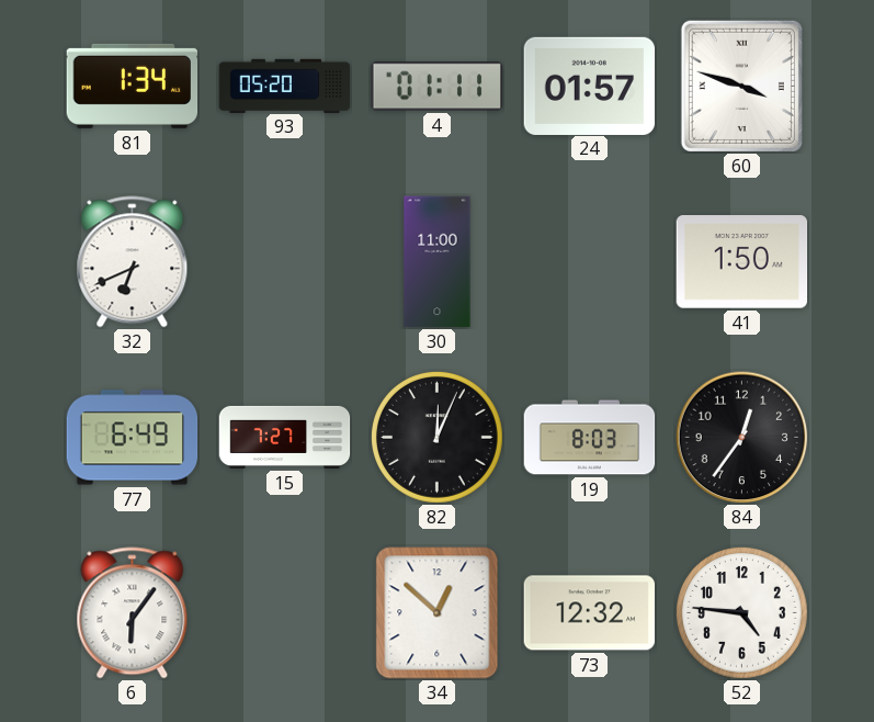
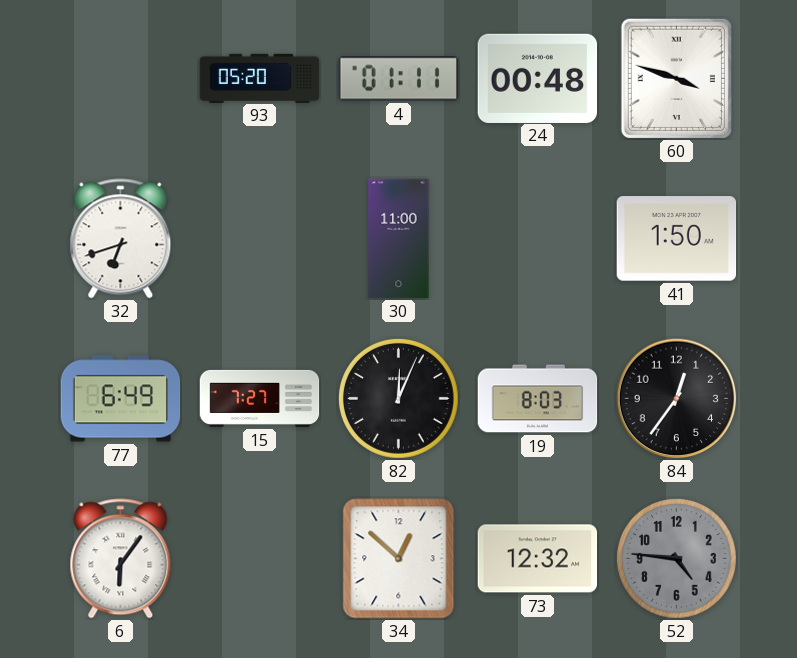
81: 1:34 -> none (133, 86)
24: 01:57 -> 00:48 (538, 78)
32: 6:41 -> 6:42 (121, 239)
52 dial: white -> grey (676, 558)
